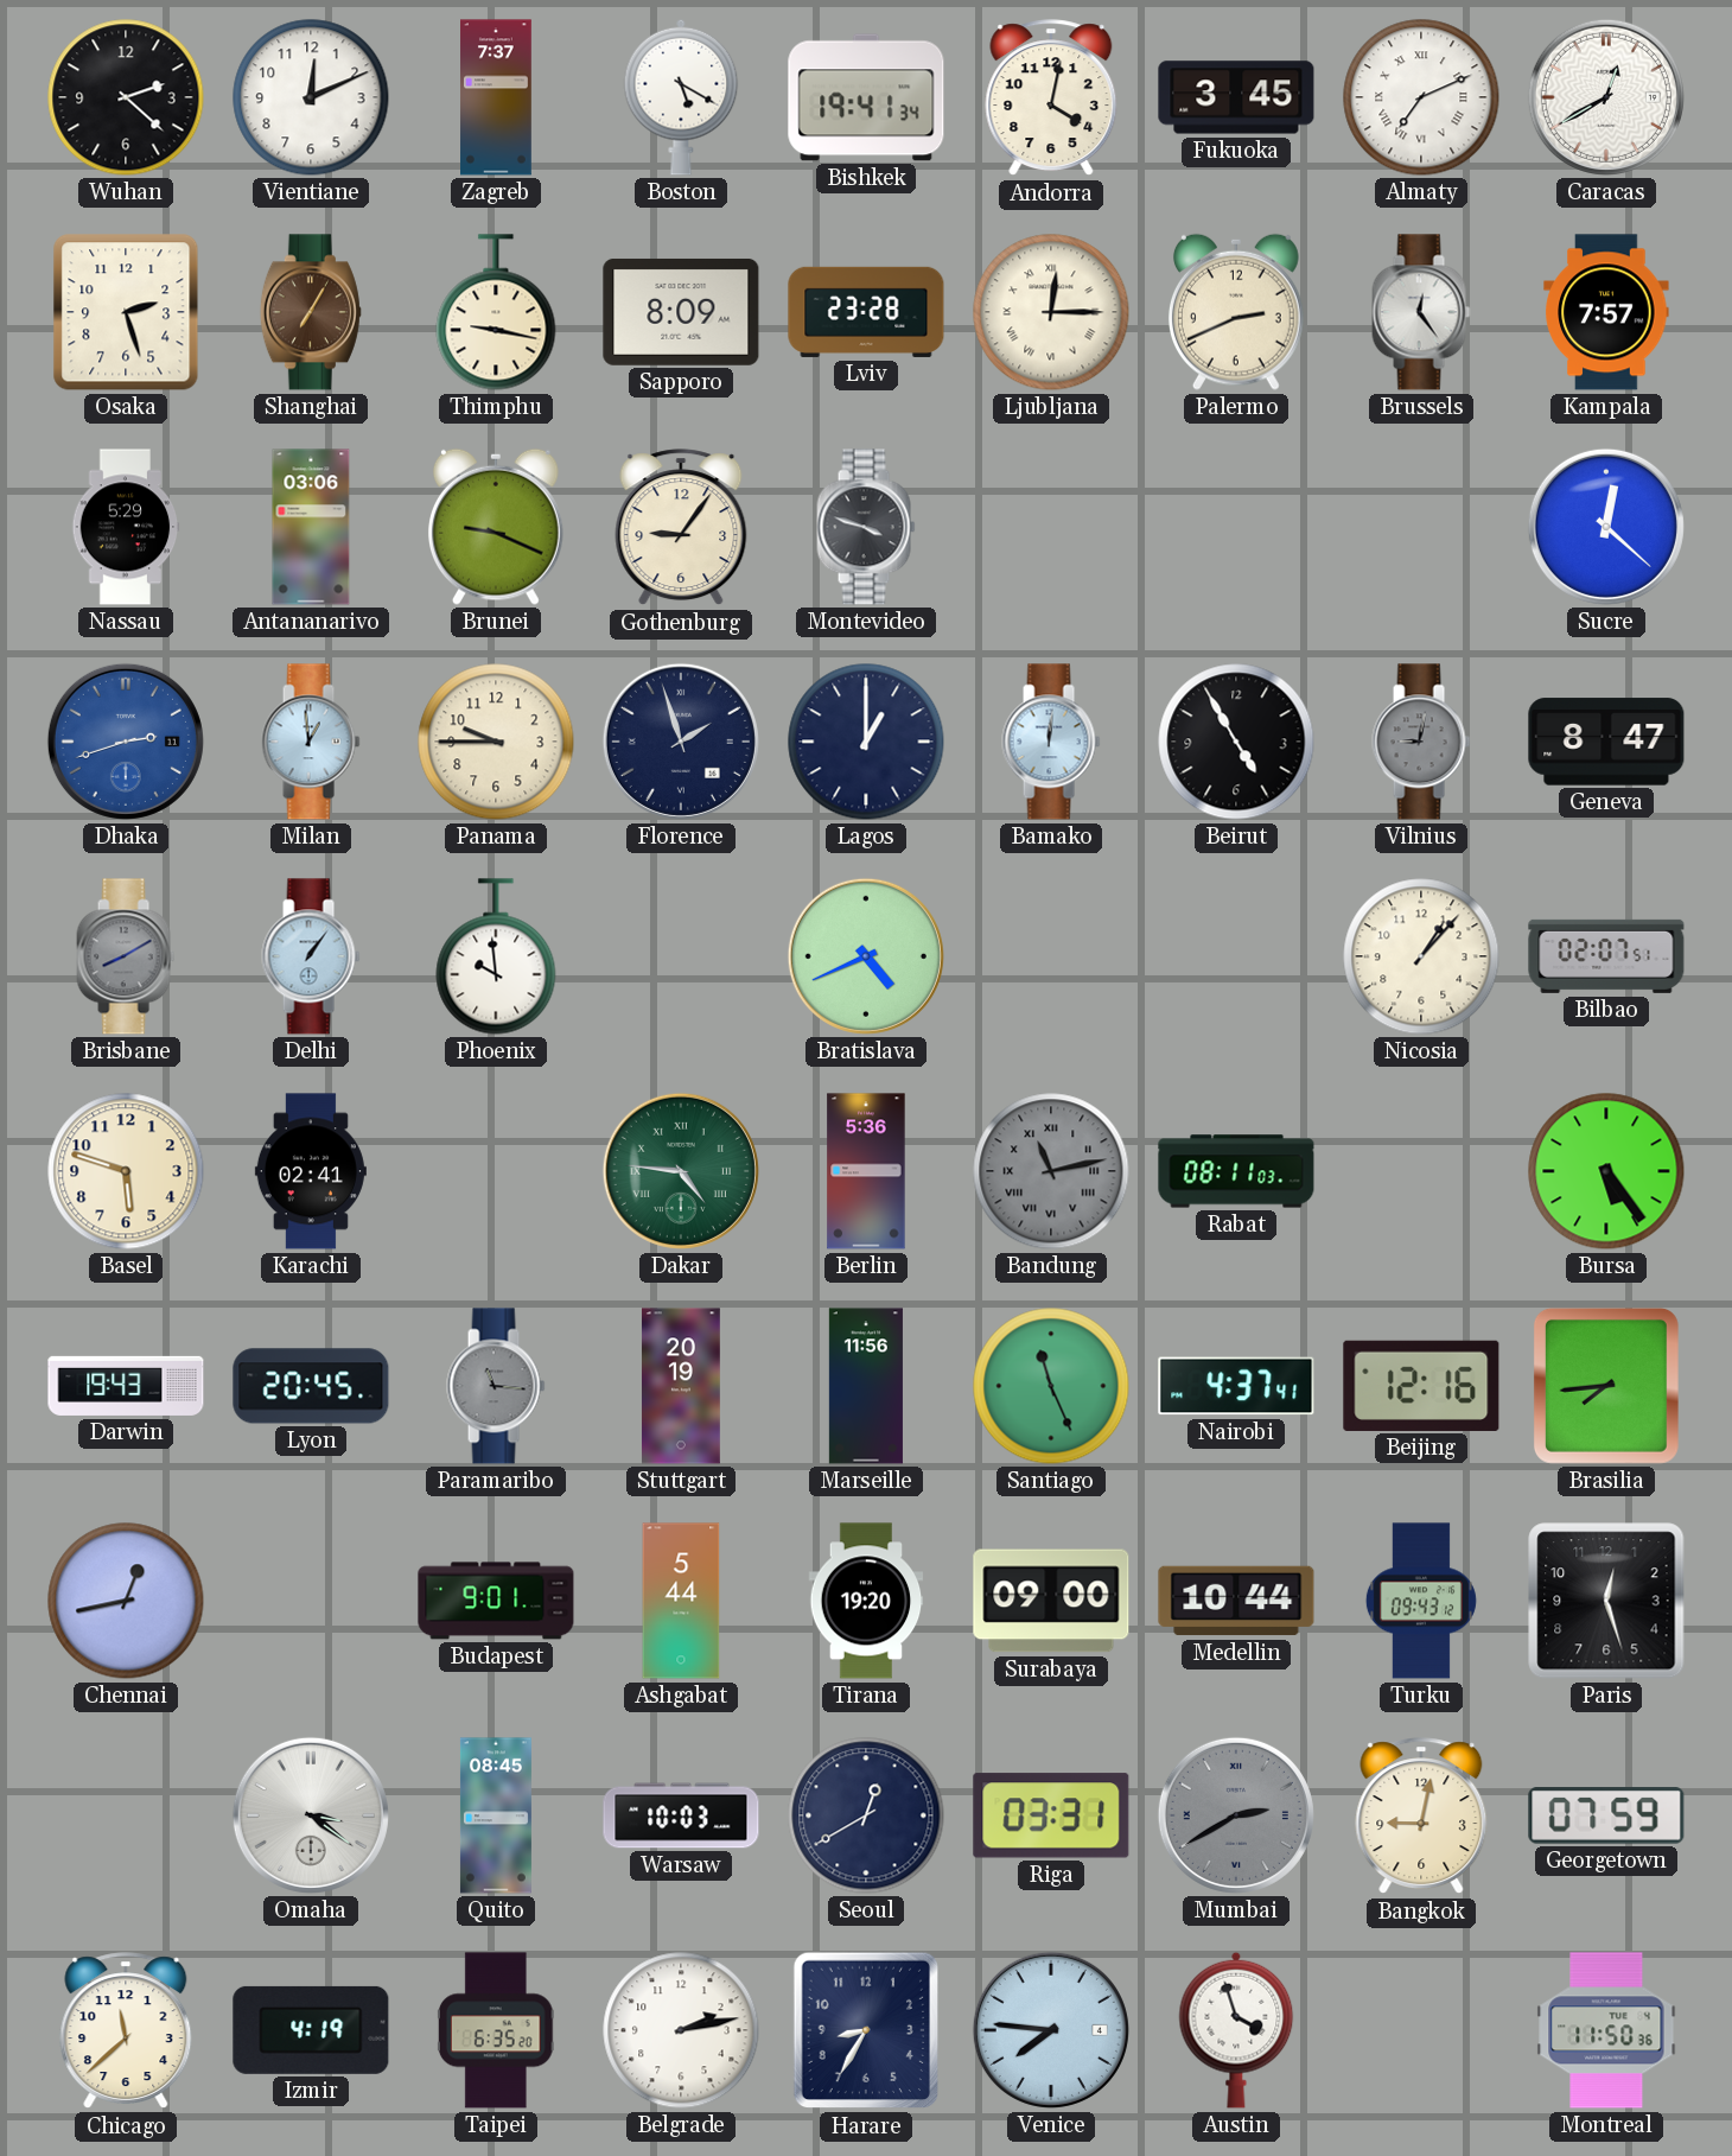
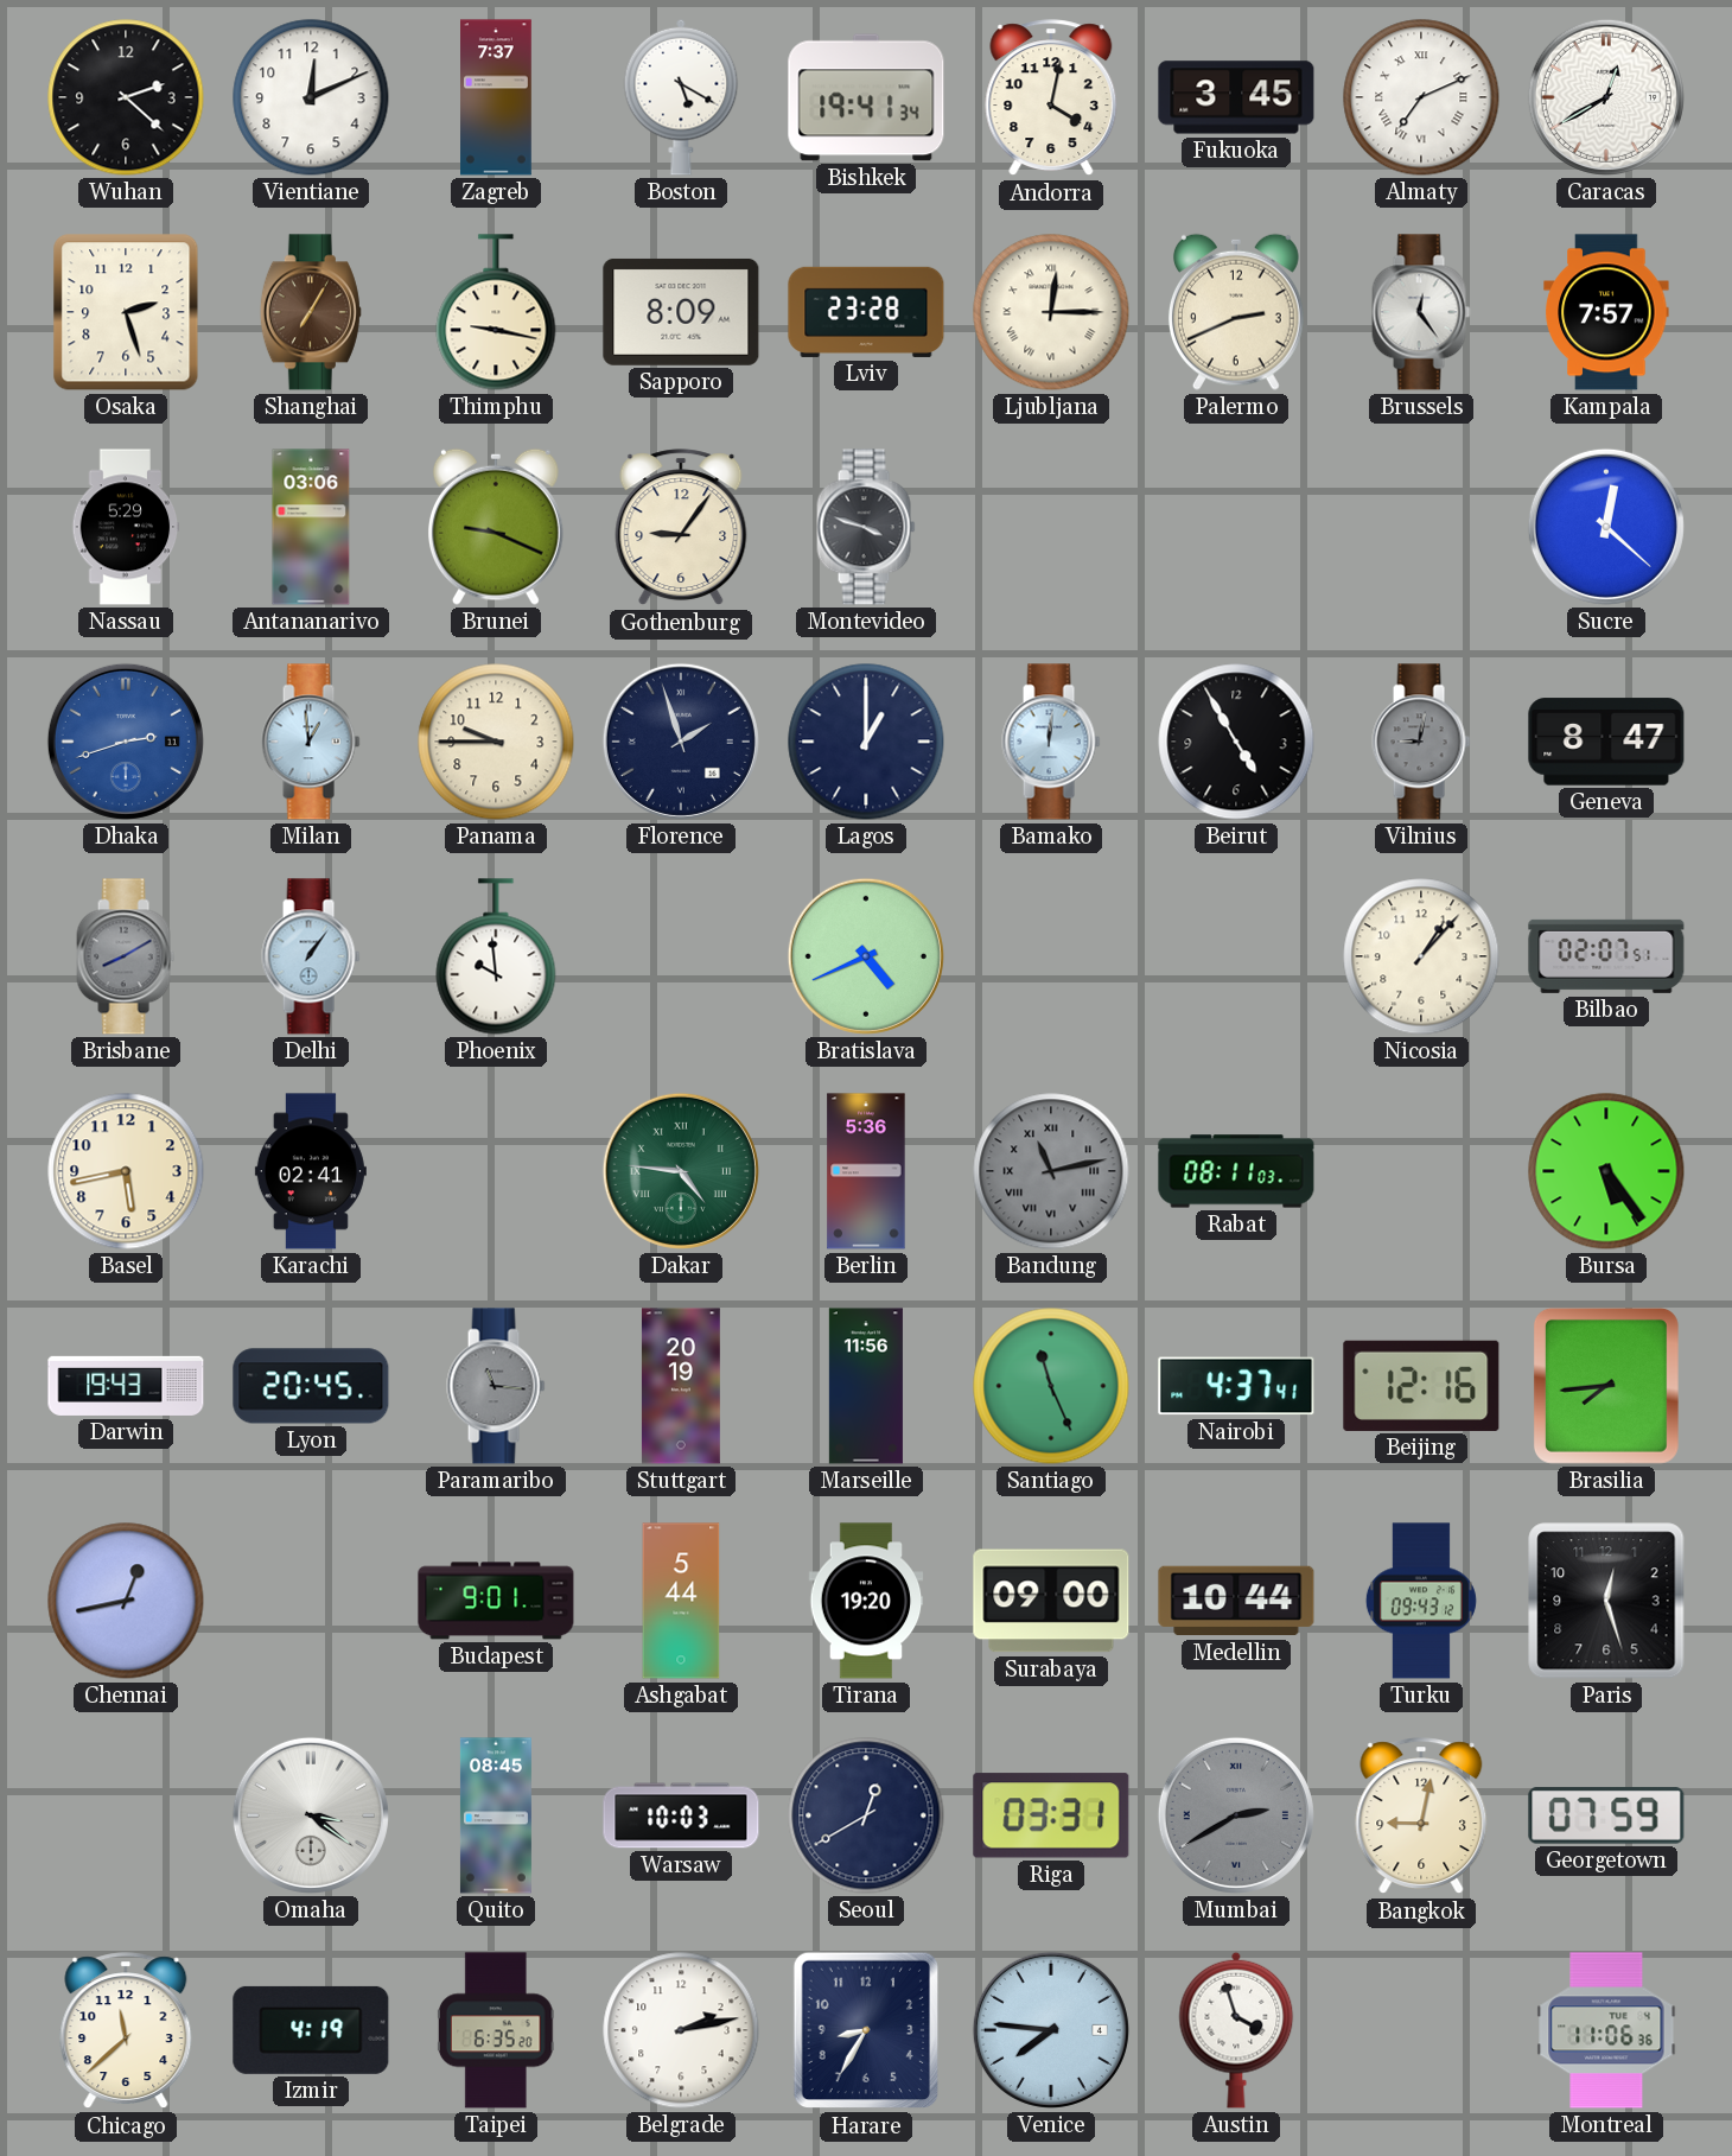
Basel: 5:48 -> 5:43 (126, 1171)
Montreal: 11:50 -> 11:06 (1606, 2030)
